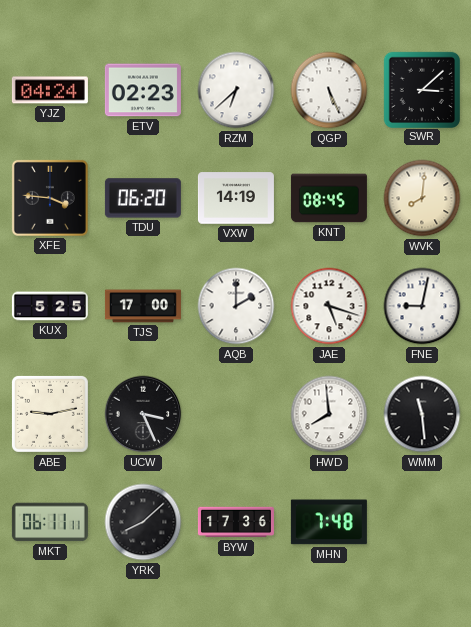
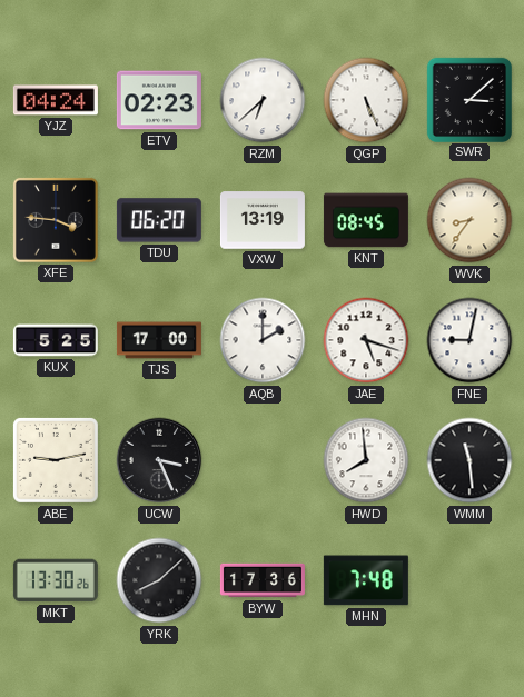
VXW: 14:19 -> 13:19 (263, 220)
WVK: 8:01 -> 8:36 (469, 220)
MKT: 06:11 -> 13:30 (56, 580)
